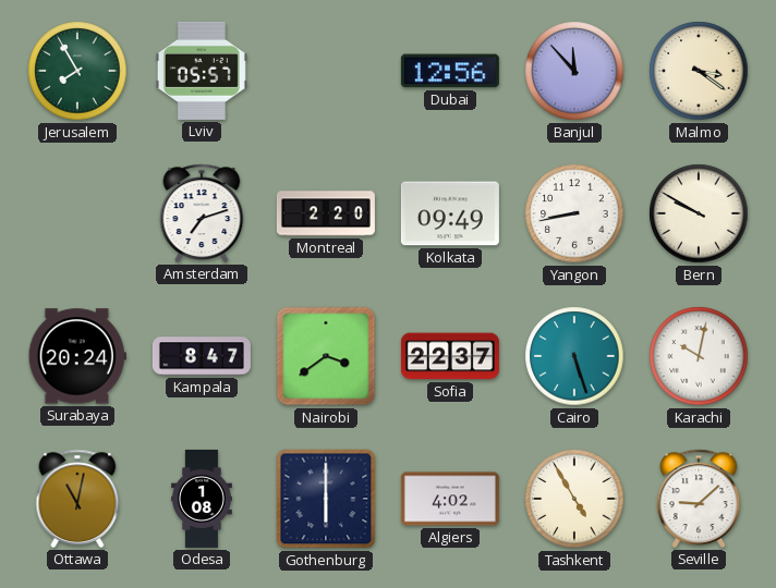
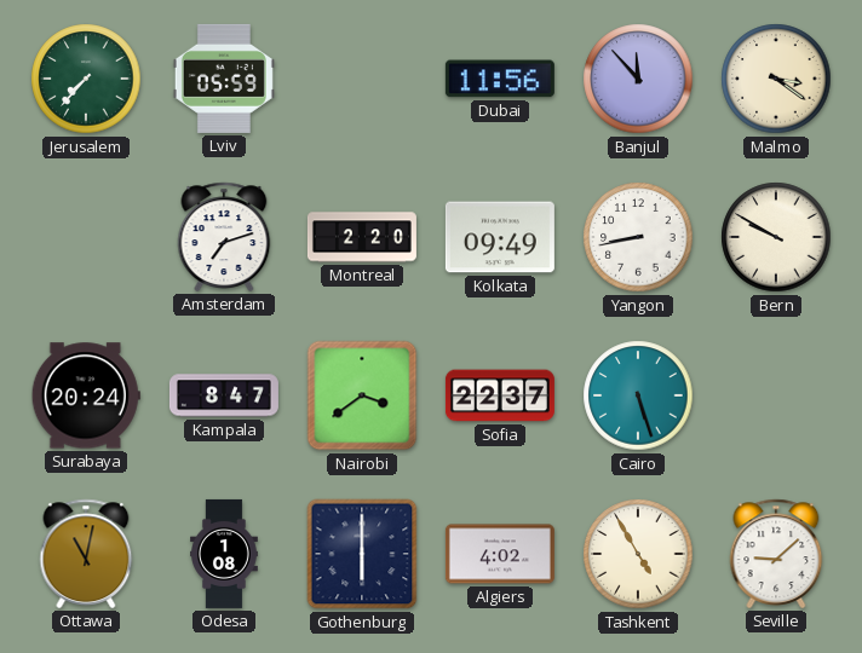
Jerusalem: 7:55 -> 7:37 (86, 79)
Lviv: 05:57 -> 05:59 (224, 79)
Dubai: 12:56 -> 11:56 (500, 79)
Karachi: 10:02 -> none (699, 356)
